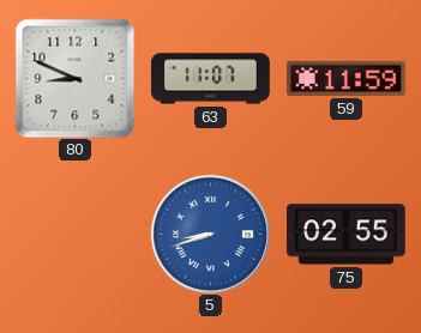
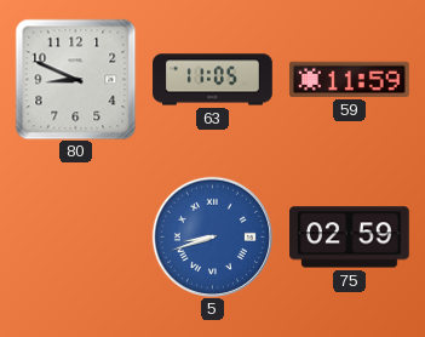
63: 11:07 -> 11:05 (213, 80)
75: 02:55 -> 02:59 (350, 238)
